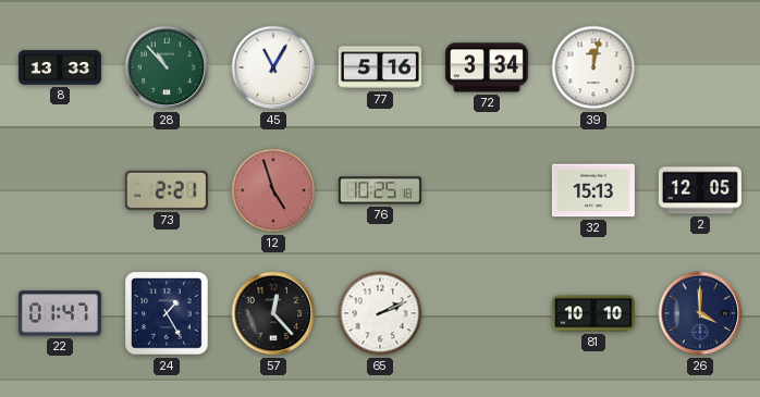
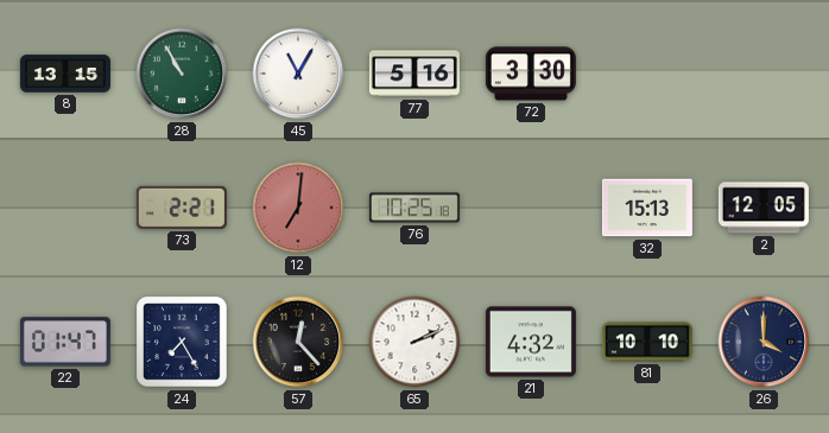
8: 13:33 -> 13:15 (65, 74)
28: 10:53 -> 10:55 (182, 74)
72: 3:34 -> 3:30 (531, 74)
39: 12:02 -> none (593, 67)
12: 4:57 -> 7:01 (298, 208)
24: 1:25 -> 7:25 (183, 343)
21: none -> 4:32 (531, 342)
